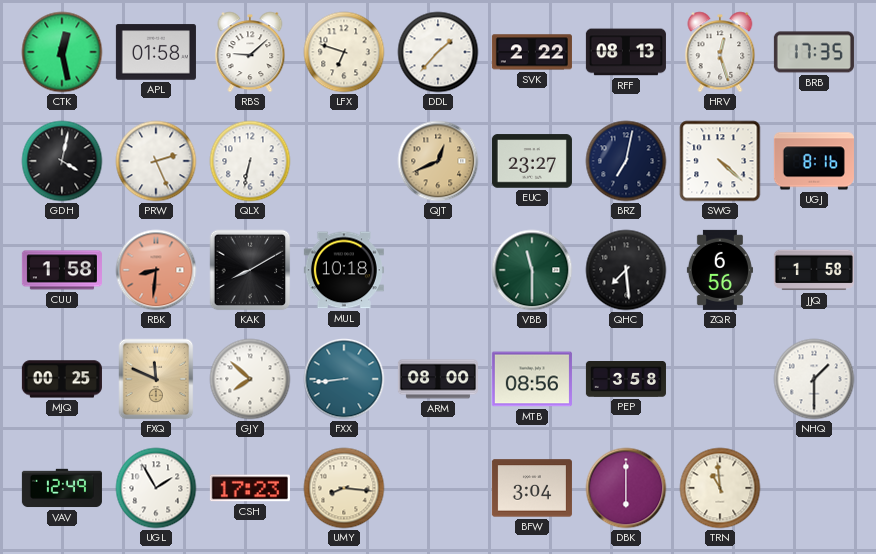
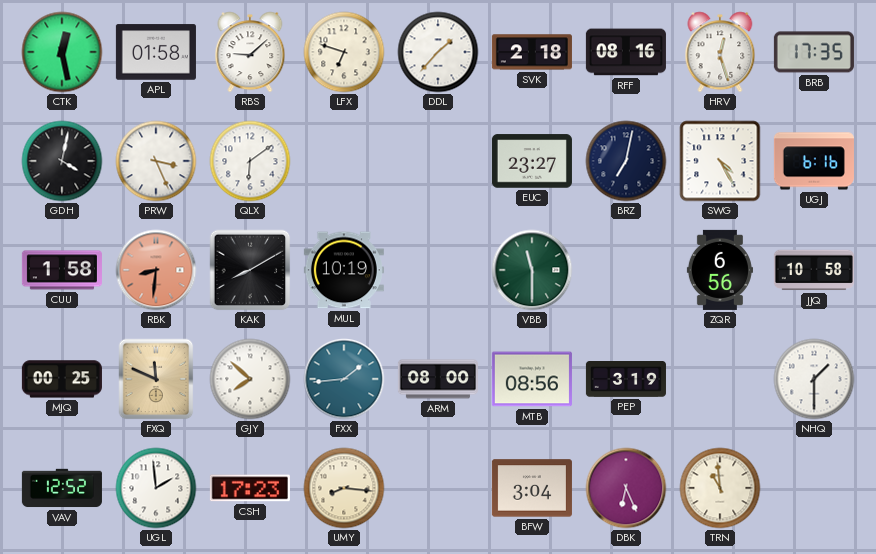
SVK: 2:22 -> 2:18 (532, 52)
RFF: 08:13 -> 08:16 (626, 52)
PRW: 2:26 -> 3:26 (156, 161)
QLX: 6:32 -> 6:09 (250, 161)
QJT: 12:41 -> none (438, 161)
SWG: 4:22 -> 4:25 (720, 161)
UGJ: 8:16 -> 6:16 (814, 161)
MUL: 10:18 -> 10:19 (344, 270)
QHC: 7:29 -> none (626, 270)
JJQ: 1:58 -> 10:58 (814, 270)
FXX: 8:44 -> 1:44 (344, 379)
PEP: 3:58 -> 3:19 (626, 380)
VAV: 12:49 -> 12:52 (62, 488)
UGL: 1:55 -> 1:59 (156, 488)
DBK: 6:00 -> 6:26 (626, 488)
